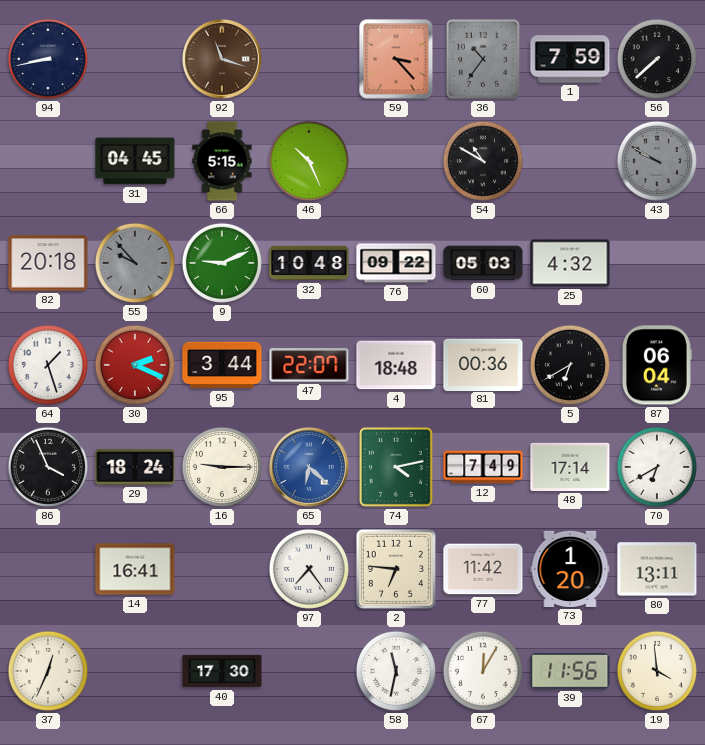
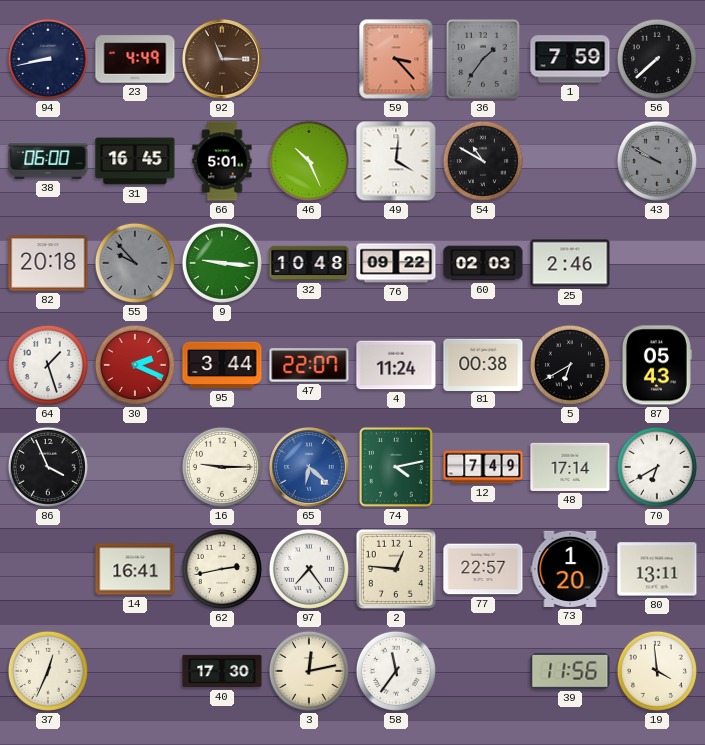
23: none -> 4:49 (135, 59)
92: 11:18 -> 11:15 (223, 60)
36: 10:36 -> 1:36 (483, 59)
38: none -> 06:00 (48, 161)
31: 04:45 -> 16:45 (135, 161)
66: 5:15 -> 5:01 (222, 161)
49: none -> 4:01 (396, 161)
9: 9:11 -> 9:16 (222, 263)
60: 05:03 -> 02:03 (483, 263)
25: 4:32 -> 2:46 (570, 263)
4: 18:48 -> 11:24 (396, 365)
81: 00:36 -> 00:38 (483, 364)
87: 06:04 -> 05:43 (656, 365)
29: 18:24 -> none (135, 467)
62: none -> 2:43 (222, 569)
2: 6:46 -> 12:46 (396, 569)
77: 11:42 -> 22:57 (483, 569)
3: none -> 12:13 (309, 671)
58: 11:32 -> 11:36 (396, 671)
67: 12:05 -> none (483, 671)
